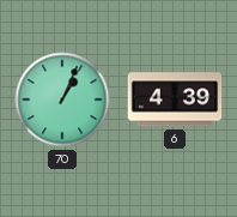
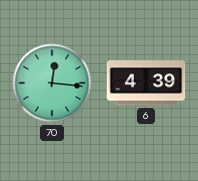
70: 1:04 -> 12:16 (52, 83)
